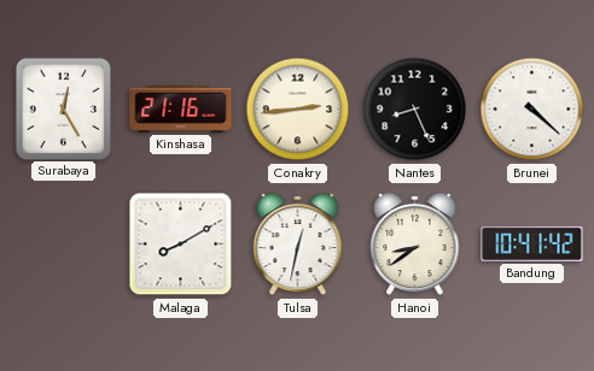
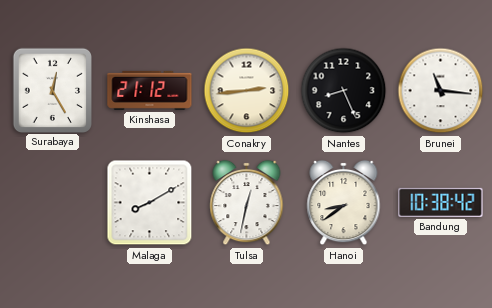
Kinshasa: 21:16 -> 21:12 (150, 90)
Brunei: 4:22 -> 11:16 (441, 91)
Bandung: 10:41 -> 10:38 (441, 202)
